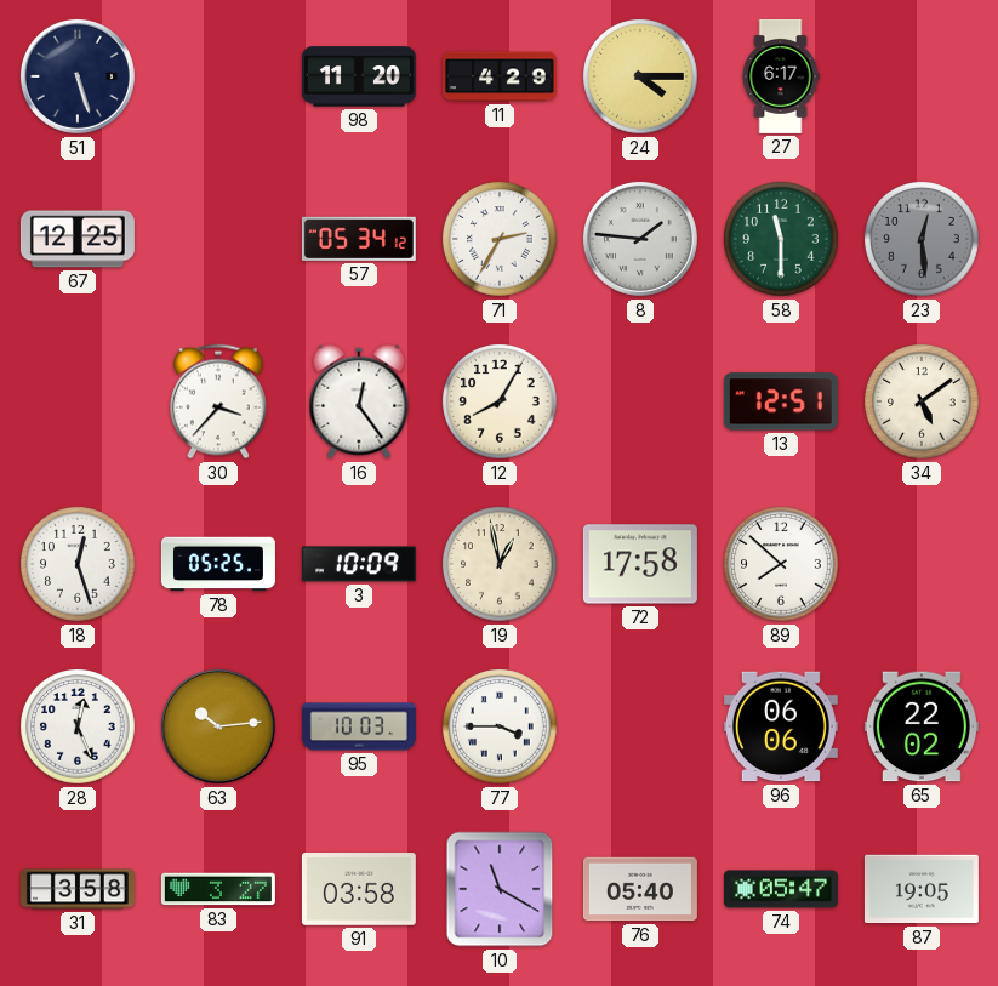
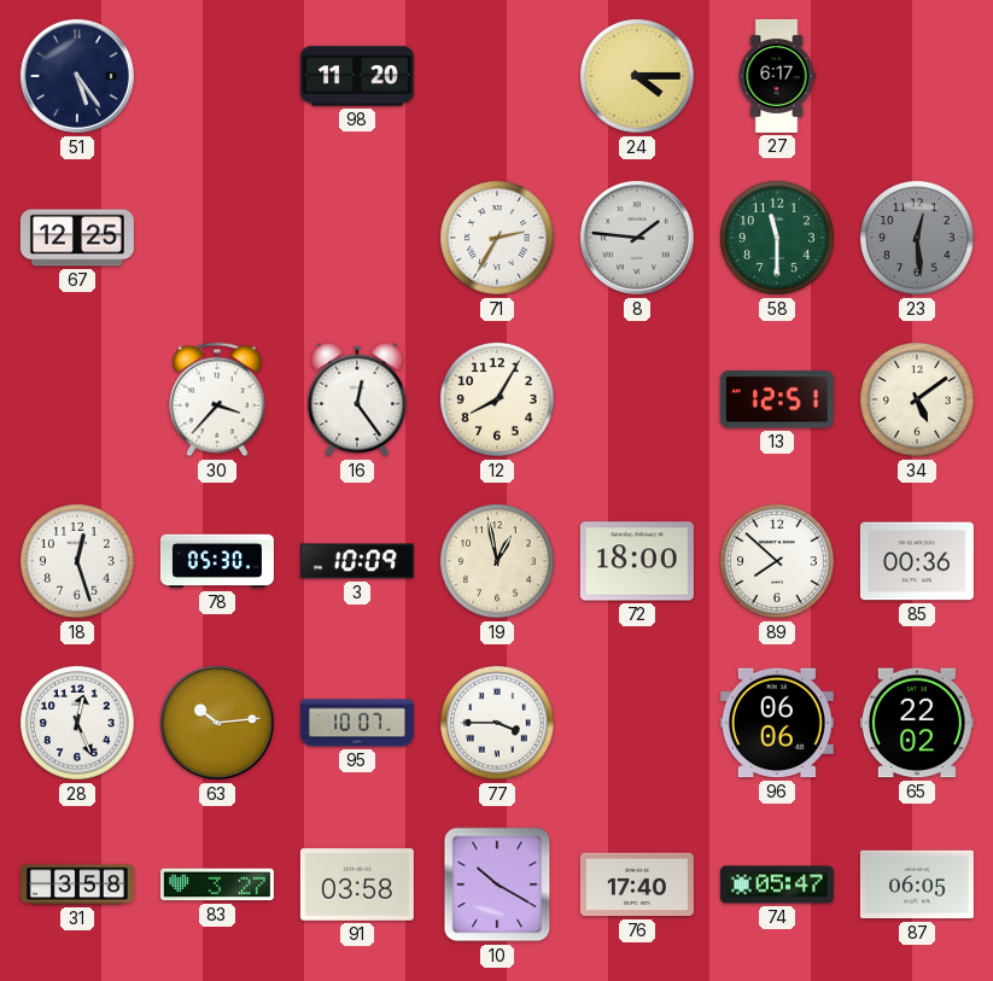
51: 5:27 -> 5:24 (77, 76)
11: 4:29 -> none (500, 76)
57: 05:34 -> none (359, 239)
78: 05:25 -> 05:30 (217, 561)
72: 17:58 -> 18:00 (637, 561)
85: none -> 00:36 (917, 561)
95: 10:03 -> 10:07 (357, 723)
10: 11:20 -> 10:20 (497, 884)
76: 05:40 -> 17:40 (637, 884)
87: 19:05 -> 06:05 (917, 884)
